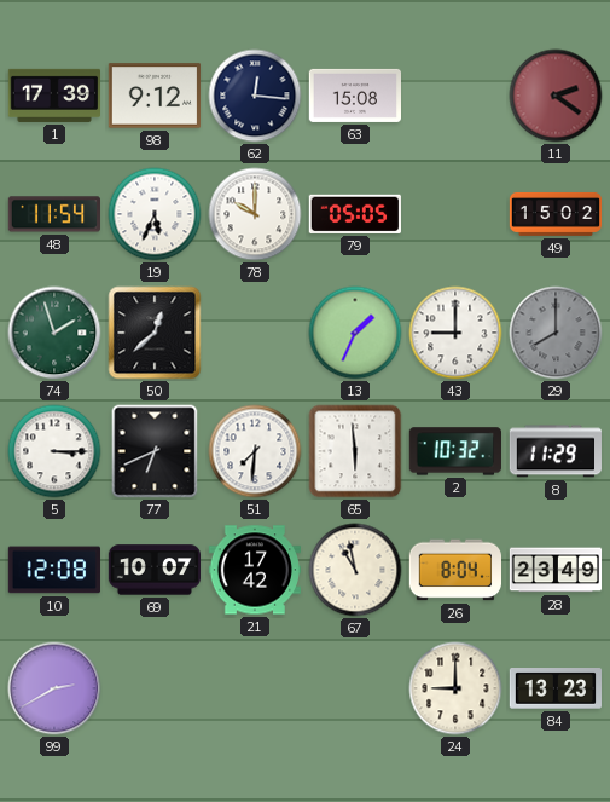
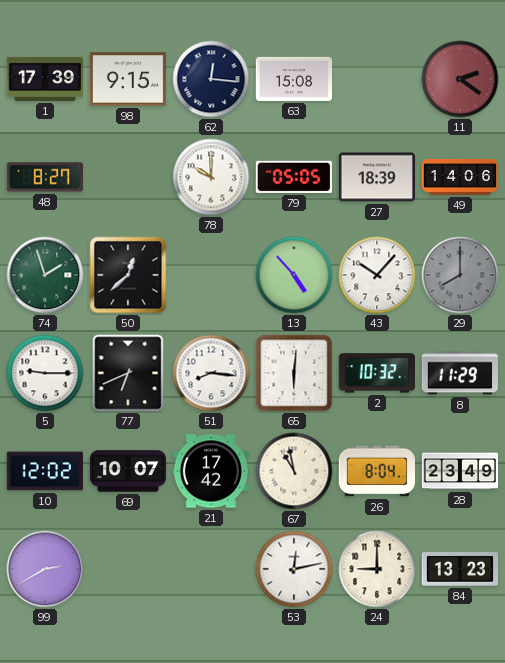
98: 9:12 -> 9:15 (127, 79)
48: 11:54 -> 8:27 (44, 177)
19: 5:34 -> none (155, 214)
27: none -> 18:39 (376, 177)
49: 15:02 -> 14:06 (460, 177)
13: 1:34 -> 4:53 (294, 275)
43: 9:00 -> 10:07 (377, 275)
5: 3:15 -> 9:15 (45, 373)
51: 7:31 -> 8:16 (211, 373)
65: 5:59 -> 6:01 (294, 373)
10: 12:08 -> 12:02 (44, 471)
53: none -> 12:13 (294, 569)
